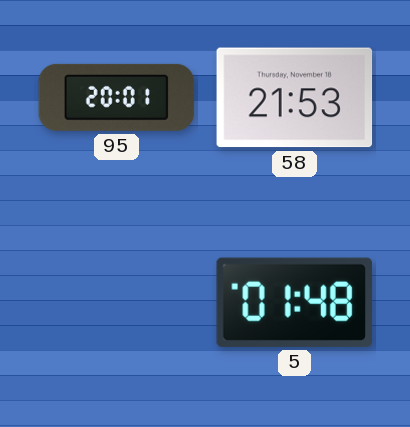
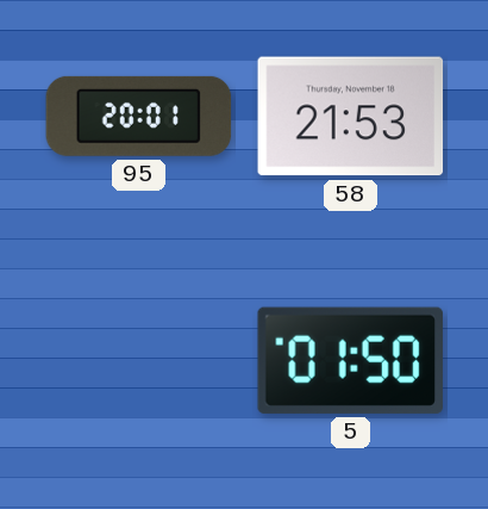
5: 01:48 -> 01:50 (350, 360)
